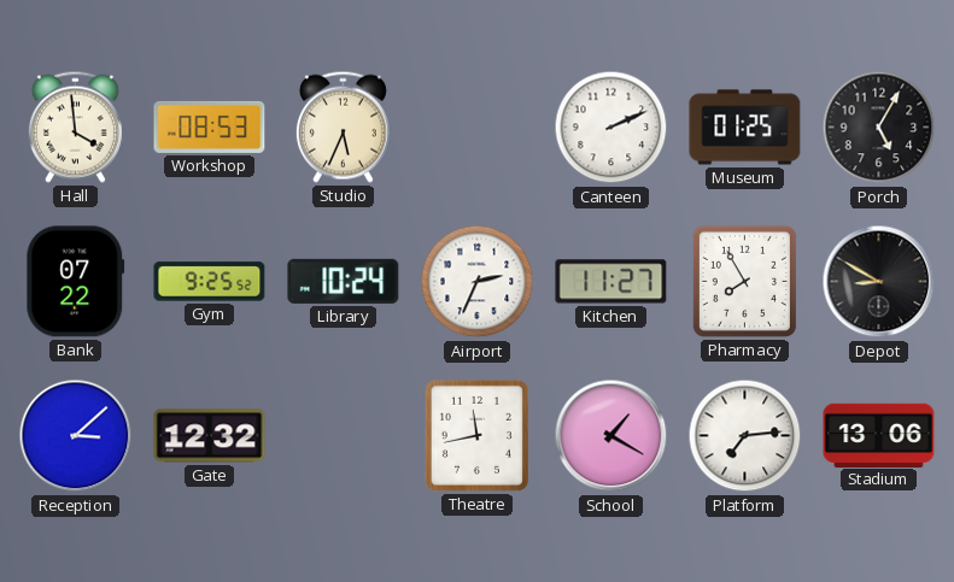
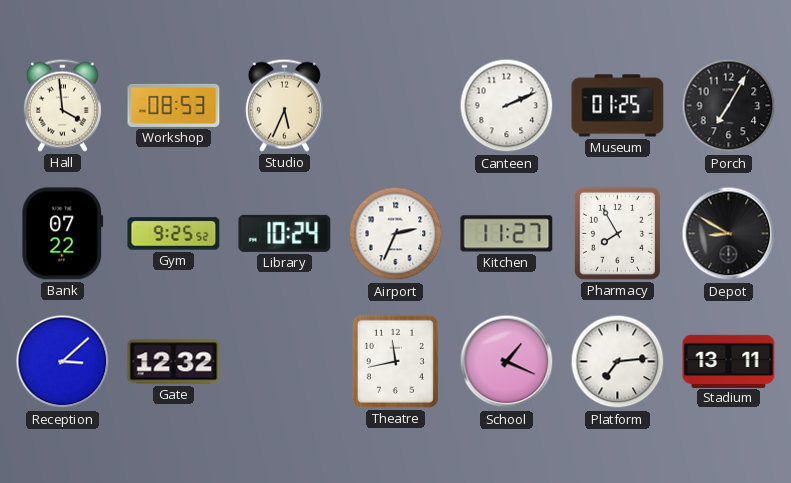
Porch: 5:05 -> 7:05 (729, 106)
School: 1:20 -> 1:19 (507, 362)
Stadium: 13:06 -> 13:11 (729, 361)
